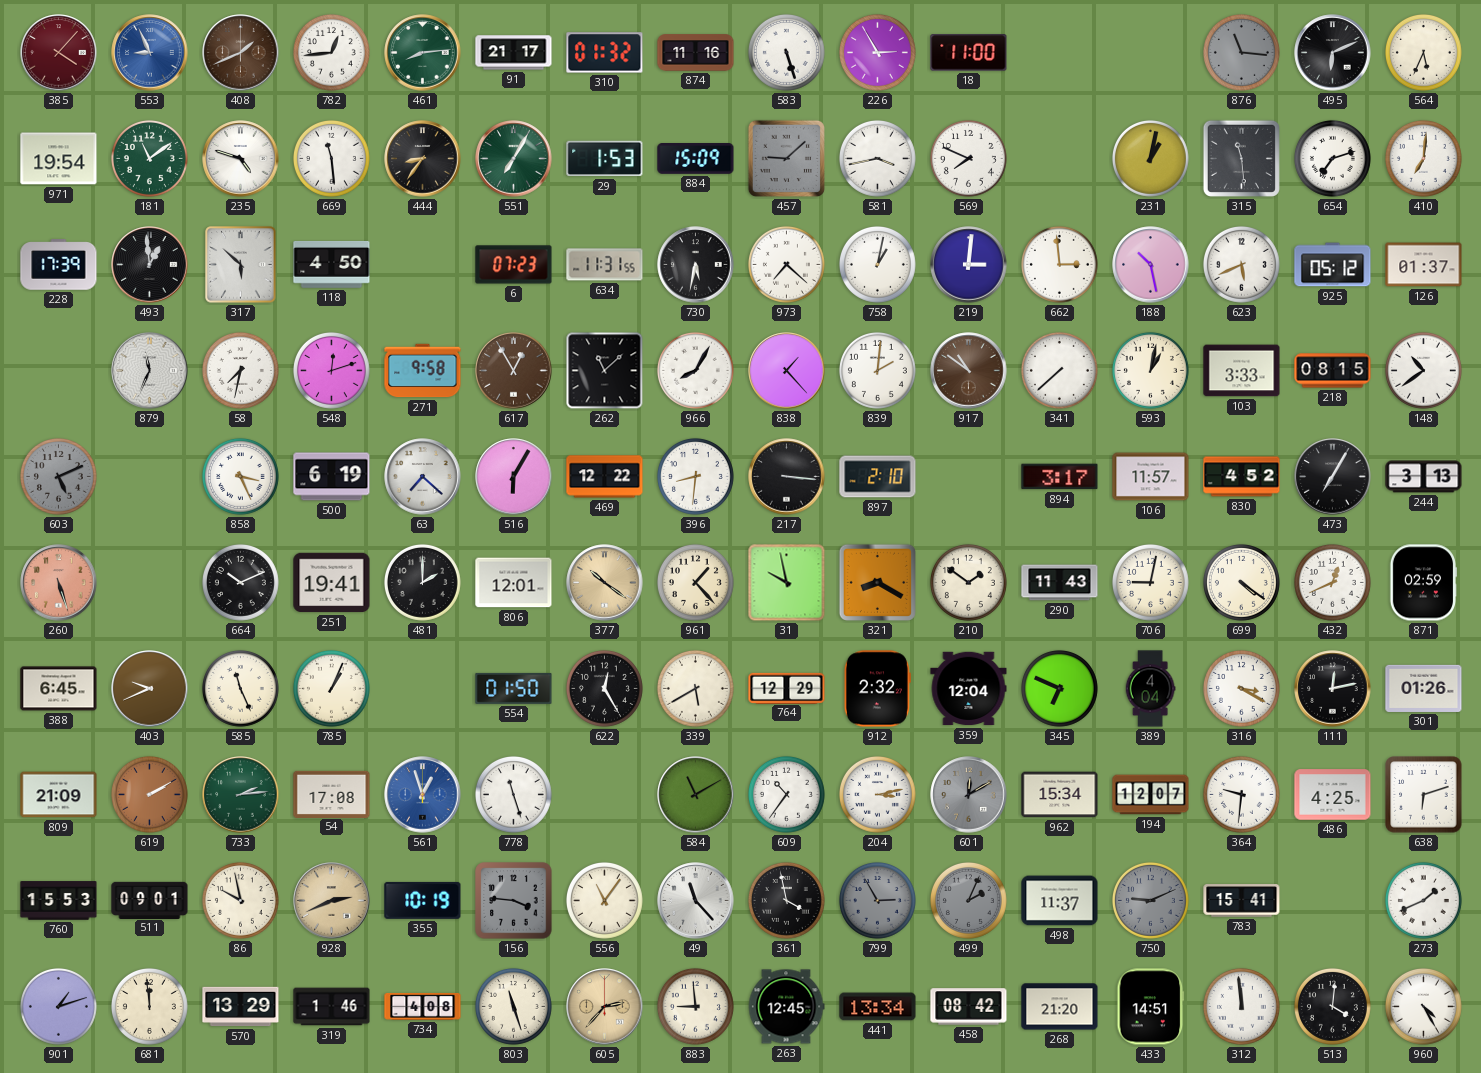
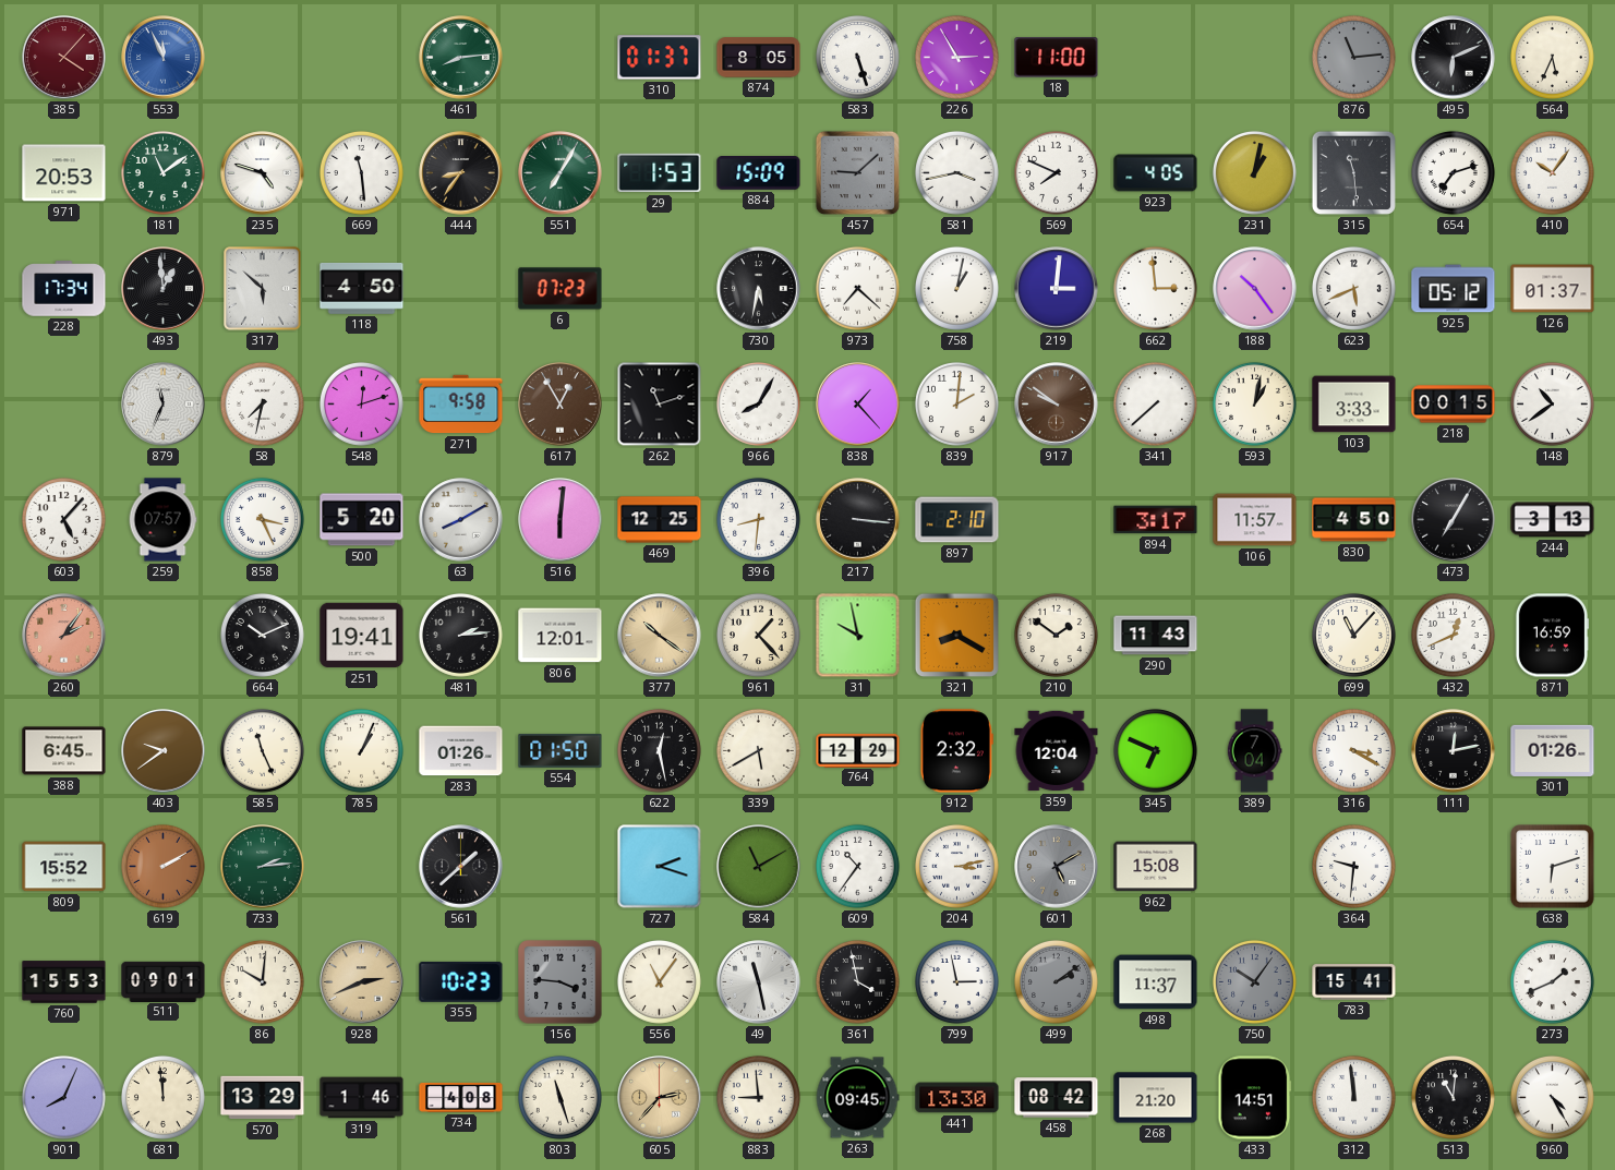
553: 8:56 -> 11:56 (164, 58)
408: 1:41 -> none (241, 53)
782: 12:44 -> none (331, 52)
91: 21:17 -> none (514, 53)
310: 01:32 -> 01:37 (660, 58)
874: 11:16 -> 8:05 (759, 58)
876: 11:16 -> 11:14 (1353, 57)
971: 19:54 -> 20:53 (64, 173)
923: none -> 4:05 (1156, 173)
410: 7:01 -> 10:06 (1552, 172)
228: 17:39 -> 17:34 (64, 289)
634: 11:31 -> none (605, 265)
188: 10:28 -> 10:24 (1255, 289)
262: 11:08 -> 11:12 (660, 405)
917: 10:51 -> 9:51 (1057, 405)
218: 08:15 -> 00:15 (1454, 405)
603: 5:11 -> 5:07 (63, 519)
603 dial: grey -> white (63, 519)
259: none -> 07:57 (162, 520)
500: 6:19 -> 5:20 (362, 520)
63: 7:22 -> 8:10 (461, 520)
516: 6:05 -> 6:01 (561, 520)
469: 12:22 -> 12:25 (660, 520)
830: 4:52 -> 4:50 (1354, 520)
260: 5:27 -> 2:06 (64, 636)
481: 2:00 -> 2:14 (460, 635)
706: 9:02 -> none (1150, 582)
699: 4:21 -> 11:07 (1353, 635)
871: 02:59 -> 16:59 (1551, 636)
403: 9:41 -> 9:39 (164, 751)
283: none -> 01:26 (461, 751)
622: 12:25 -> 12:28 (659, 750)
389: 4:04 -> 7:04 (1254, 751)
809: 21:09 -> 15:52 (64, 867)
54: 17:08 -> none (332, 794)
561: 12:57 -> 1:38 (461, 867)
561 dial: blue -> black (461, 867)
778: 11:27 -> none (513, 794)
727: none -> 2:18 (660, 867)
601: 12:10 -> 5:10 (1057, 867)
962: 15:34 -> 15:08 (1156, 867)
194: 12:07 -> none (1151, 795)
486: 4:25 -> none (1333, 795)
86: 9:58 -> 10:01 (262, 981)
355: 10:19 -> 10:23 (461, 981)
49: 11:23 -> 11:28 (759, 982)
799: 2:55 -> 2:58 (956, 981)
799 dial: grey -> white (956, 981)
499: 2:04 -> 2:09 (1056, 981)
750: 9:11 -> 10:06 (1254, 981)
901: 1:12 -> 8:04 (63, 1097)
263: 12:45 -> 09:45 (857, 1098)
441: 13:34 -> 13:30 (957, 1098)
513: 4:01 -> 11:01 (1453, 1097)
